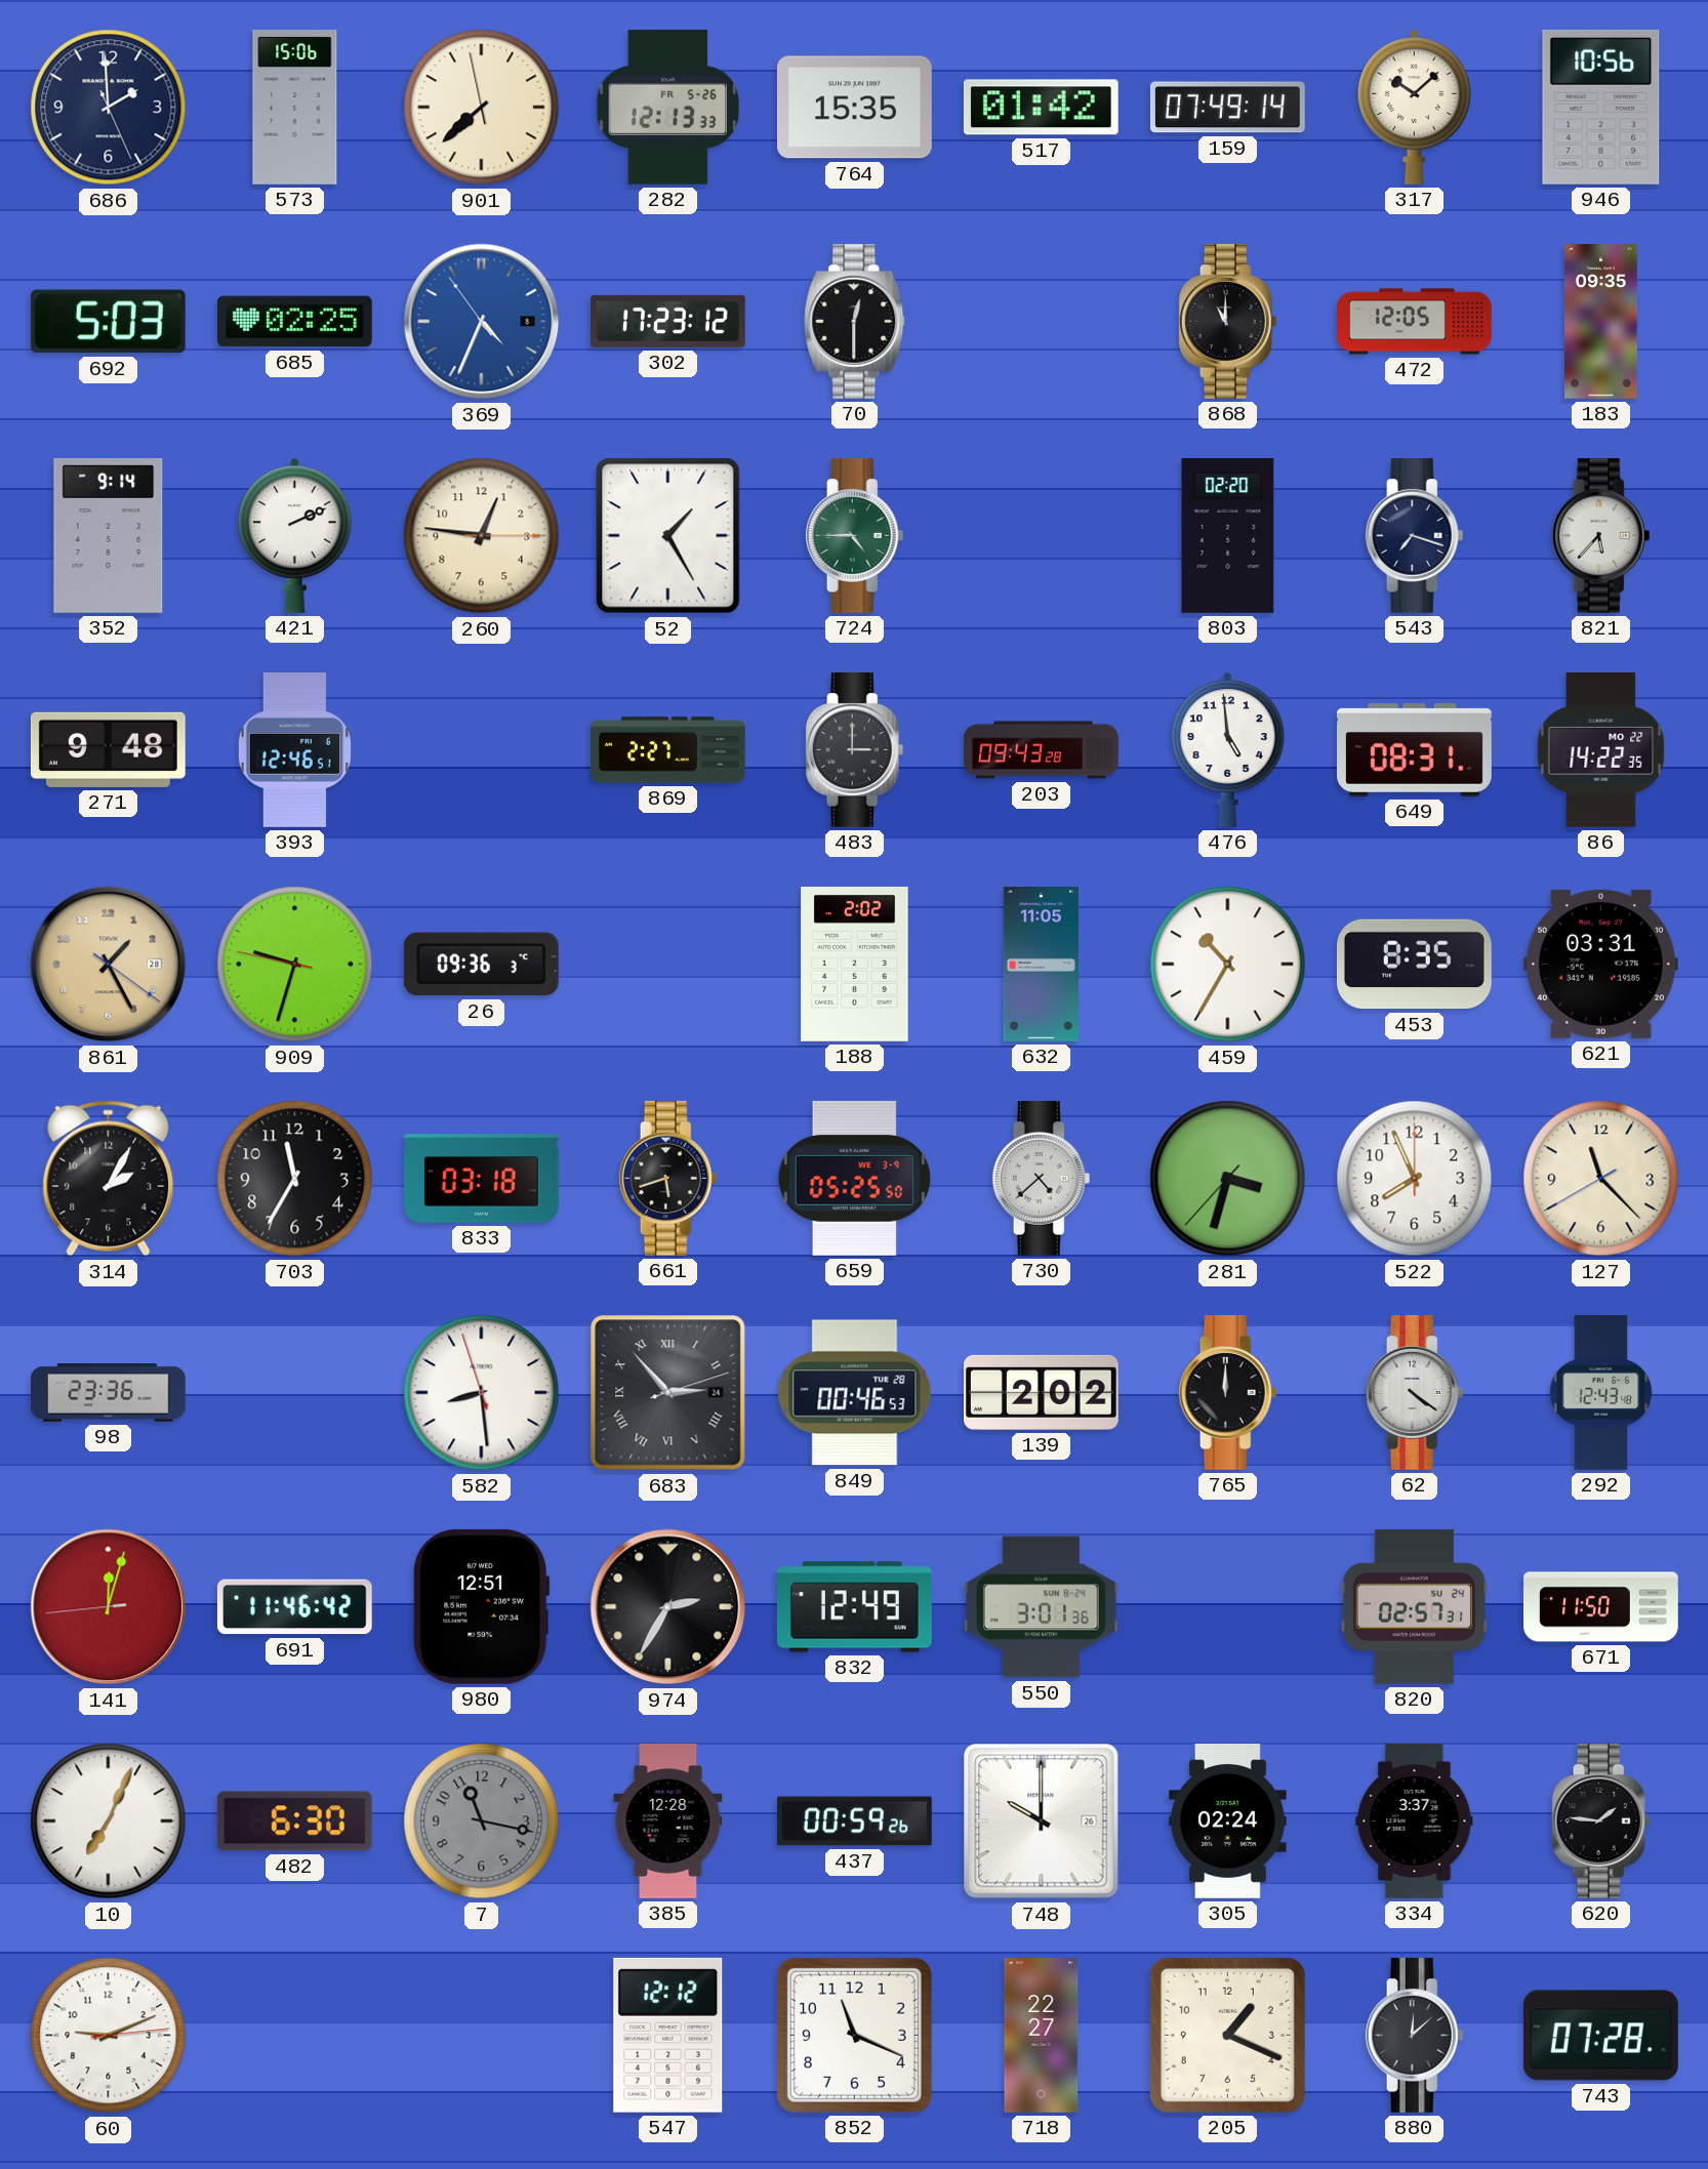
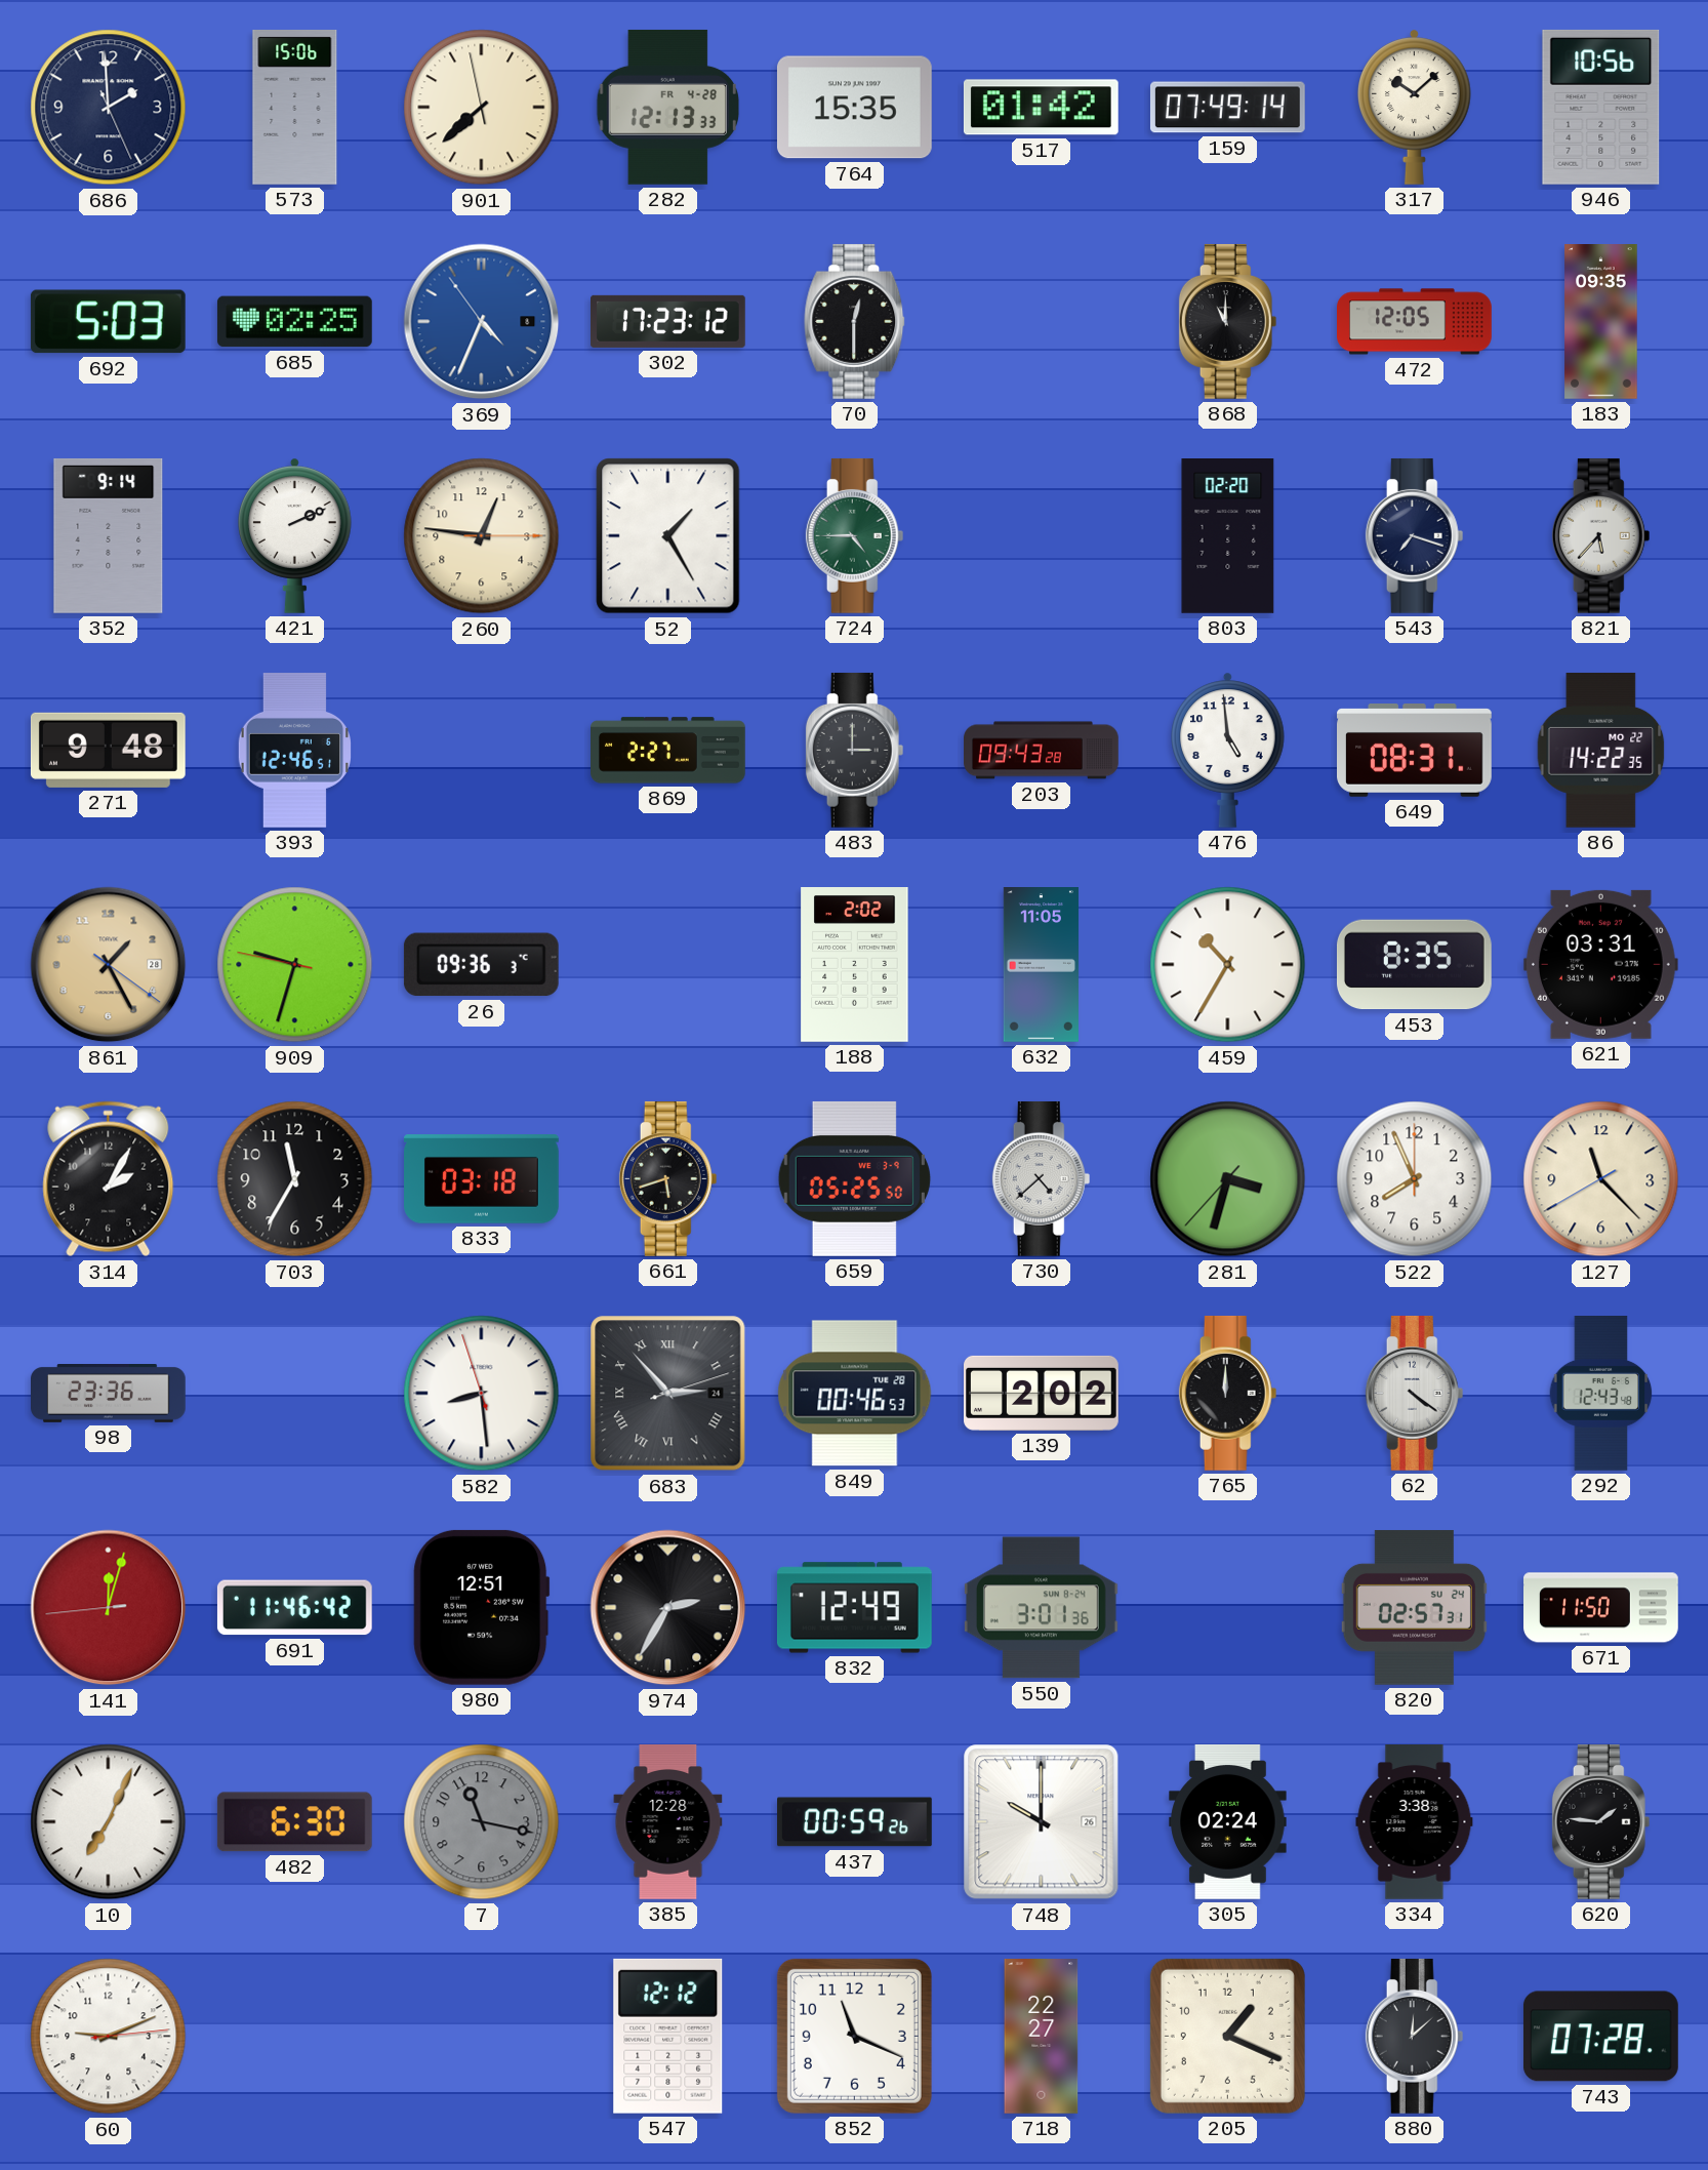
282 date: FR 5-26 -> FR 4-28 (668, 107)
334: 3:37 -> 3:38 (1415, 1822)
